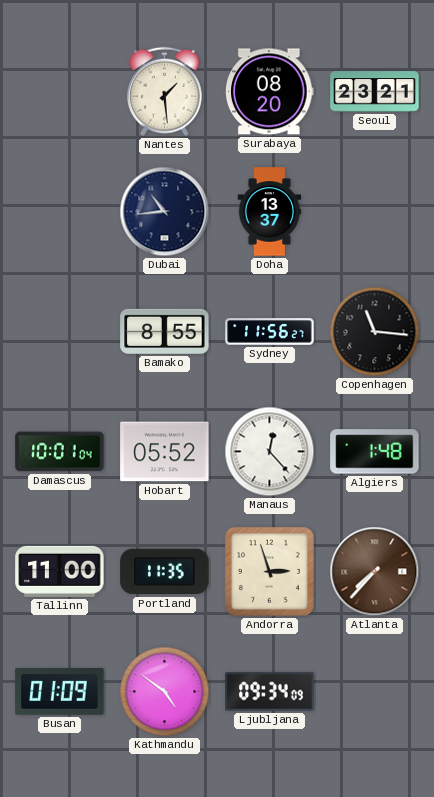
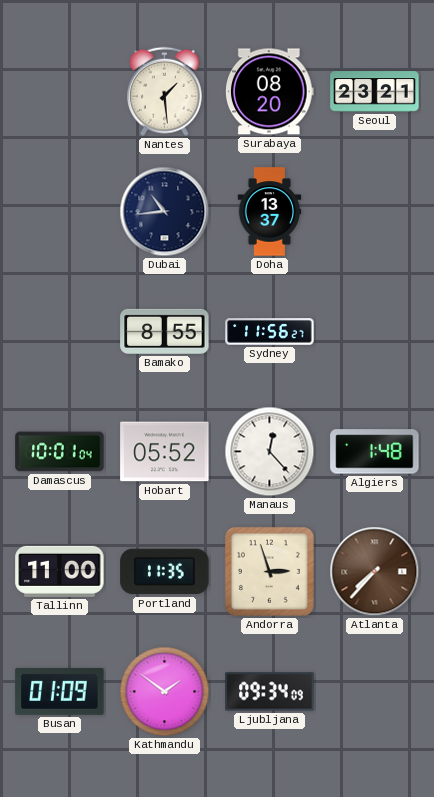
Copenhagen: 11:16 -> none (375, 332)
Kathmandu: 4:51 -> 1:51 (165, 692)
